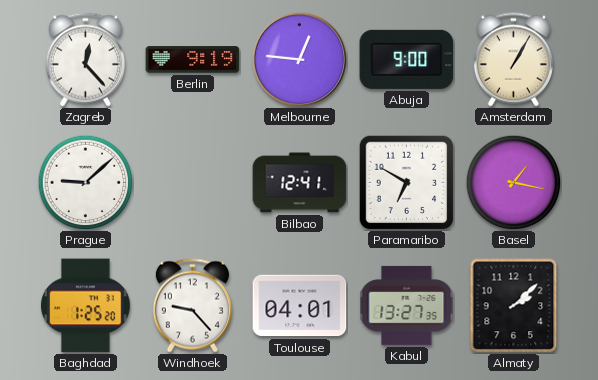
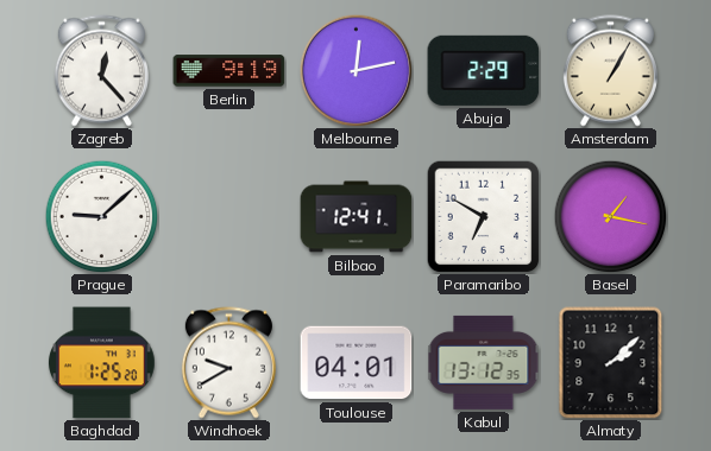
Melbourne: 12:46 -> 12:13 (355, 70)
Abuja: 9:00 -> 2:29 (484, 70)
Windhoek: 9:23 -> 9:40 (228, 363)
Kabul: 13:27 -> 13:12 (484, 362)
